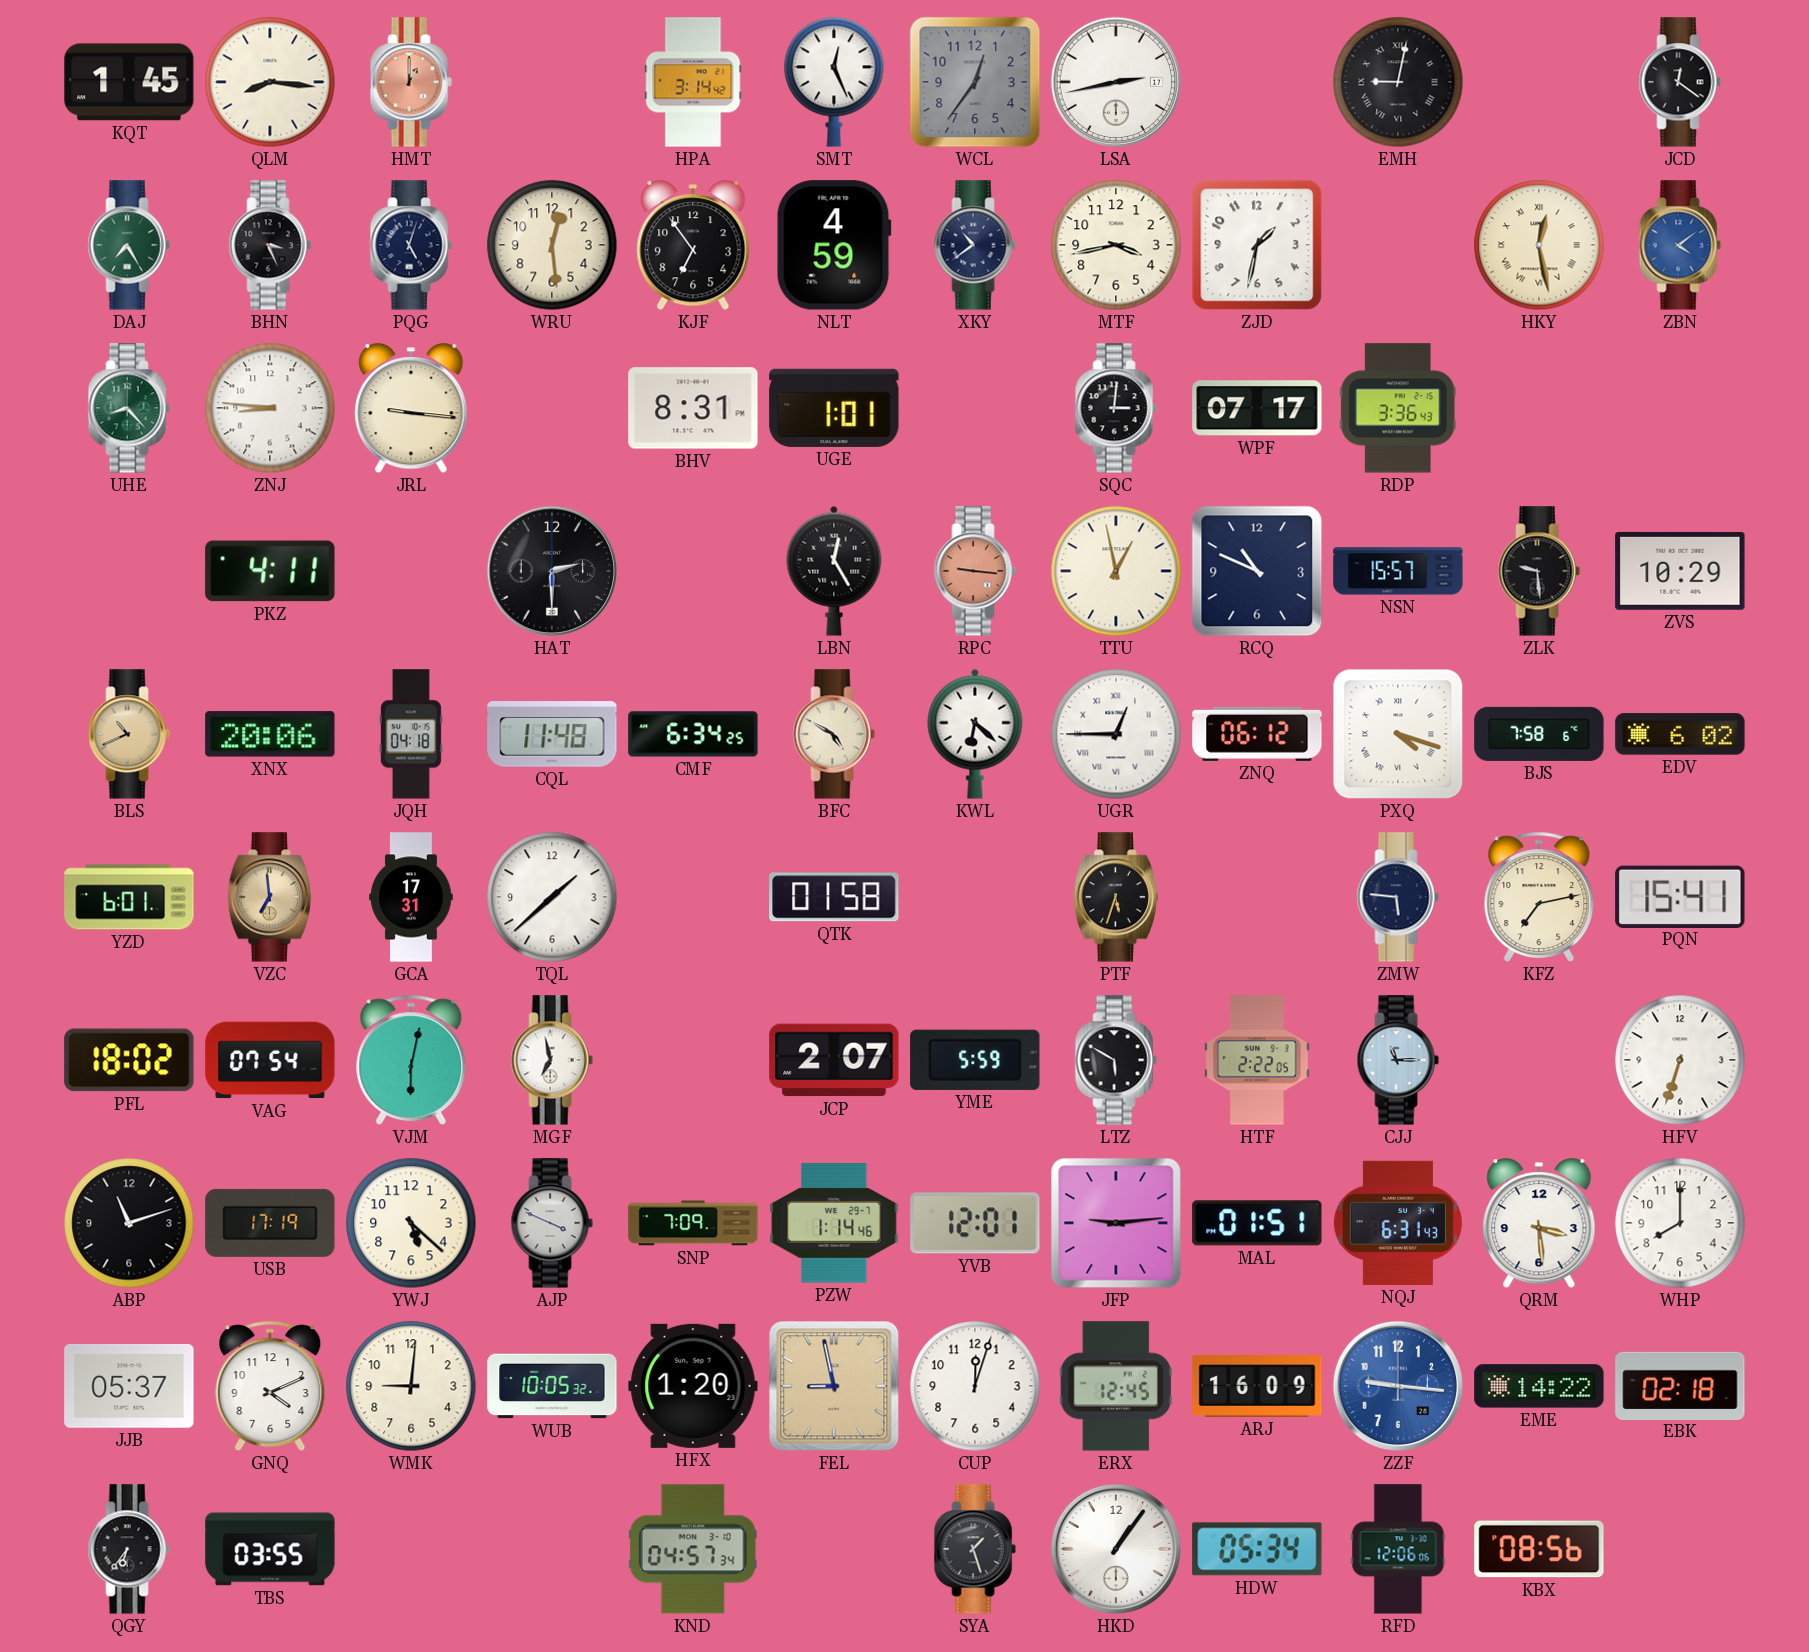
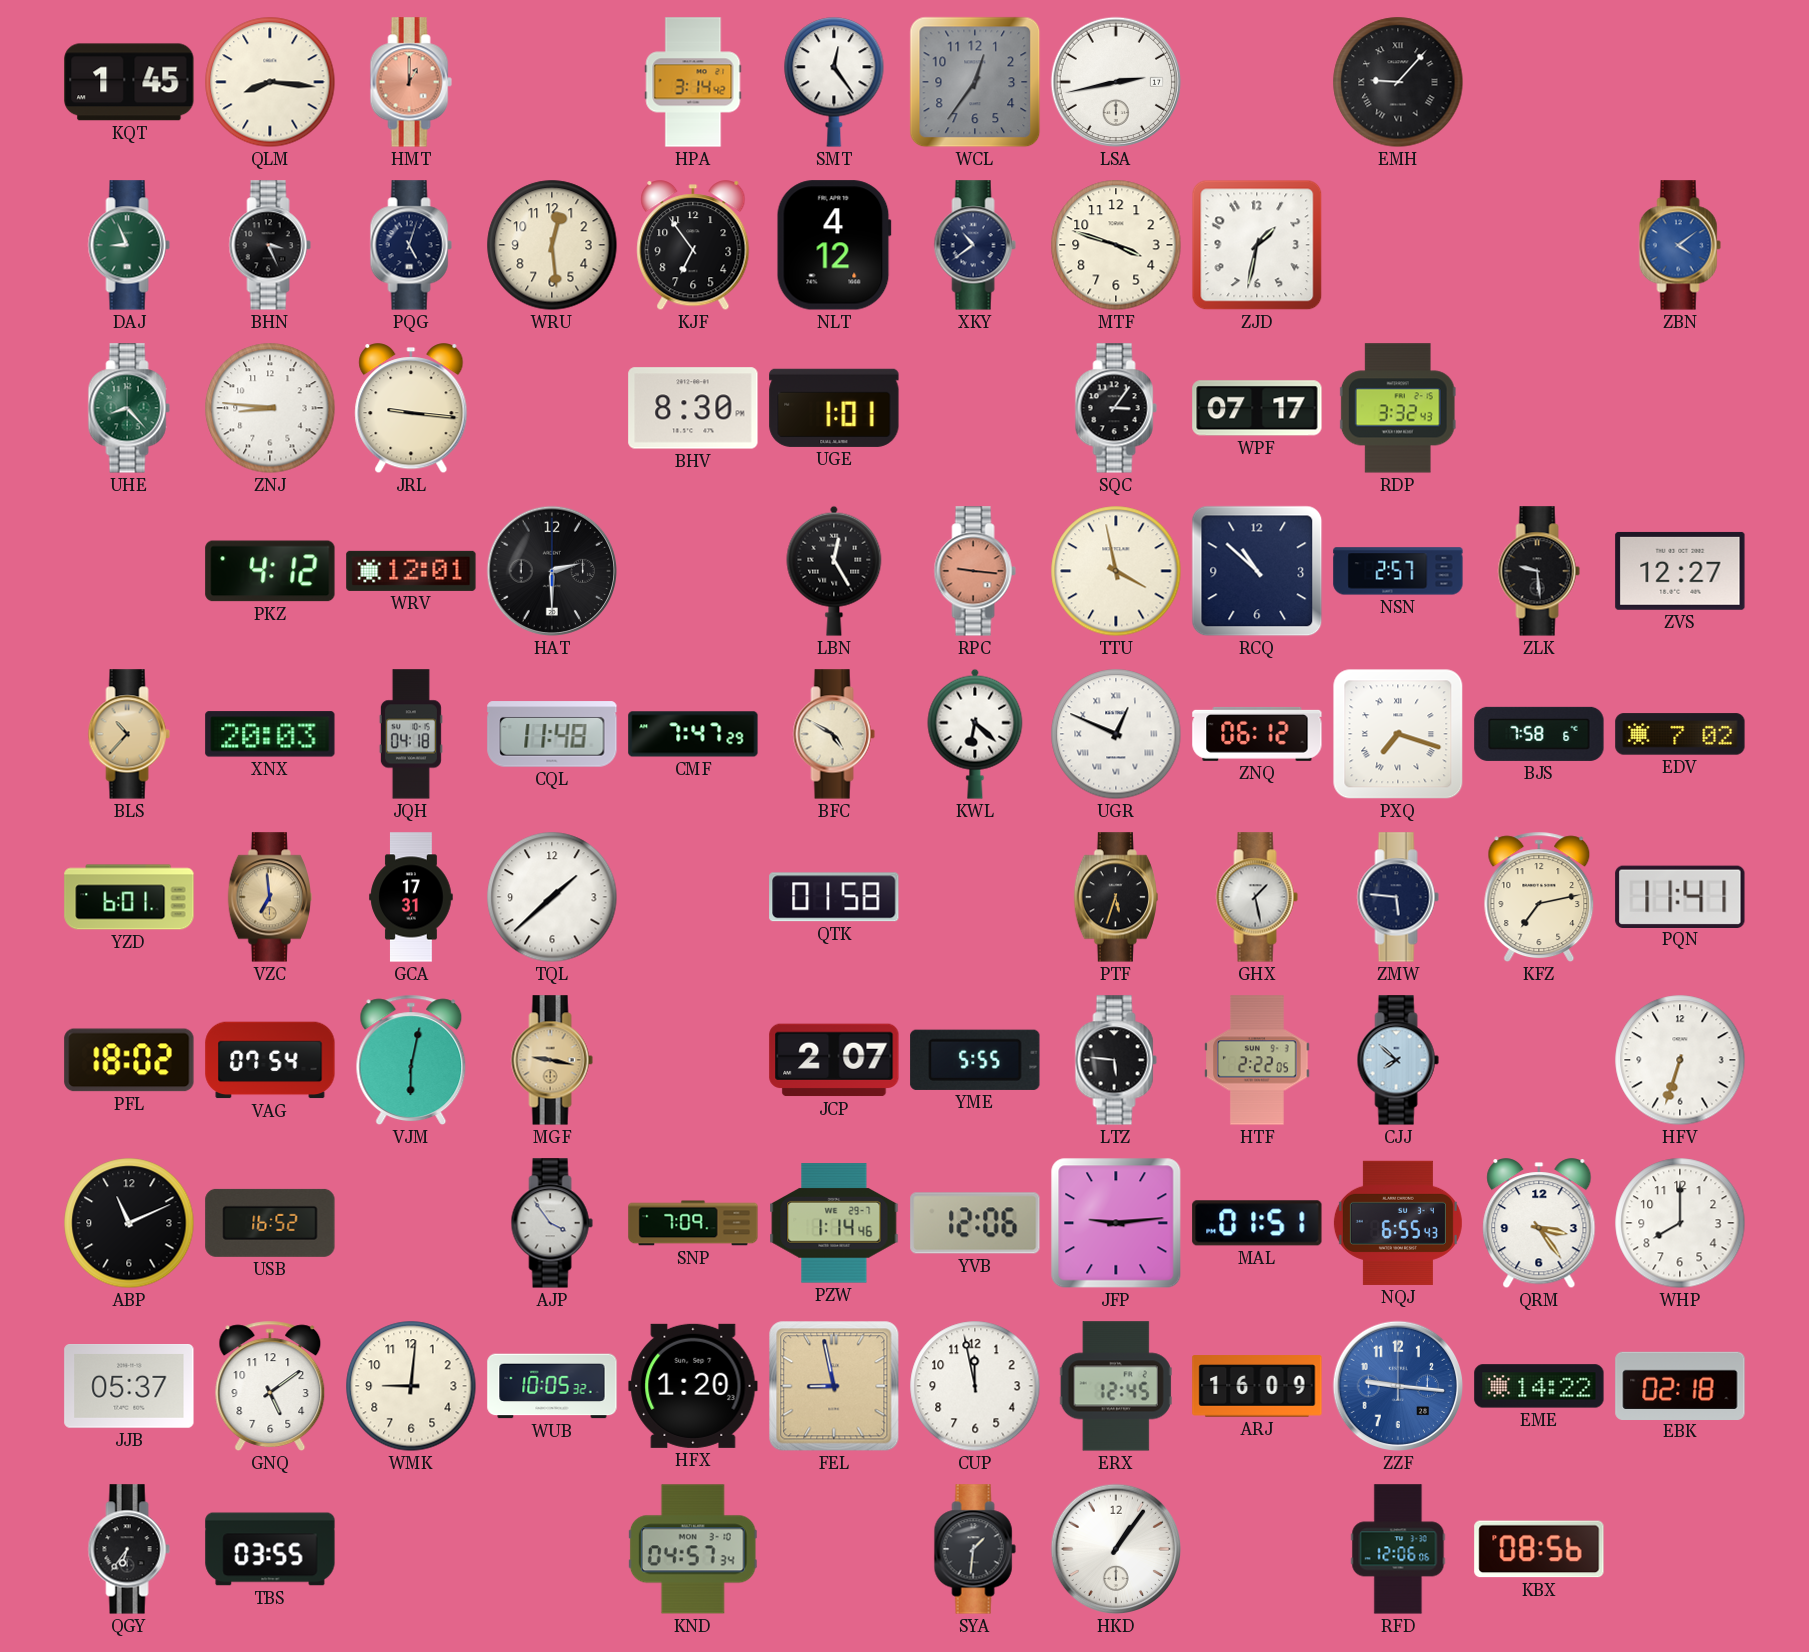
SMT: 12:26 -> 12:24 (834, 82)
EMH: 9:02 -> 9:07 (1398, 82)
JCD: 12:21 -> none (1680, 82)
DAJ: 7:25 -> 8:56 (129, 245)
NLT: 4:59 -> 4:12 (834, 245)
MTF: 3:43 -> 3:48 (1116, 245)
HKY: 12:28 -> none (1539, 245)
BHV: 8:31 -> 8:30 (693, 408)
SQC: 3:01 -> 3:06 (1116, 408)
RDP: 3:36 -> 3:32 (1398, 408)
PKZ: 4:11 -> 4:12 (270, 571)
WRV: none -> 12:01 (411, 571)
TTU: 12:58 -> 3:58 (1116, 571)
RCQ: 10:49 -> 10:52 (1257, 571)
NSN: 15:57 -> 2:57 (1398, 571)
ZVS: 10:29 -> 12:27 (1680, 571)
BLS: 10:41 -> 10:37 (129, 734)
XNX: 20:06 -> 20:03 (270, 734)
CMF: 6:34 -> 7:47 (693, 734)
UGR: 12:45 -> 12:49 (1116, 734)
PXQ: 4:18 -> 7:18 (1398, 734)
EDV: 6:02 -> 7:02 (1680, 734)
GHX: none -> 1:28 (1257, 897)
PQN: 15:41 -> 11:41 (1680, 896)
MGF: 6:58 -> 9:17 (552, 1060)
MGF dial: white -> champagne (552, 1060)
YME: 5:59 -> 5:55 (975, 1060)
LTZ: 5:50 -> 5:46 (1116, 1060)
CJJ: 11:15 -> 7:52 (1398, 1060)
ABP: 11:12 -> 11:11 (129, 1223)
USB: 17:19 -> 16:52 (270, 1223)
YWJ: 5:22 -> none (411, 1223)
AJP: 3:49 -> 3:54 (552, 1223)
YVB: 12:01 -> 12:06 (975, 1223)
NQJ: 6:31 -> 6:55 (1398, 1223)
QRM: 3:29 -> 3:24 (1539, 1224)
GNQ: 4:11 -> 5:09 (270, 1386)
CUP: 12:03 -> 11:58 (975, 1386)
SYA: 1:27 -> 1:31 (975, 1549)
HDW: 05:34 -> none (1257, 1549)
